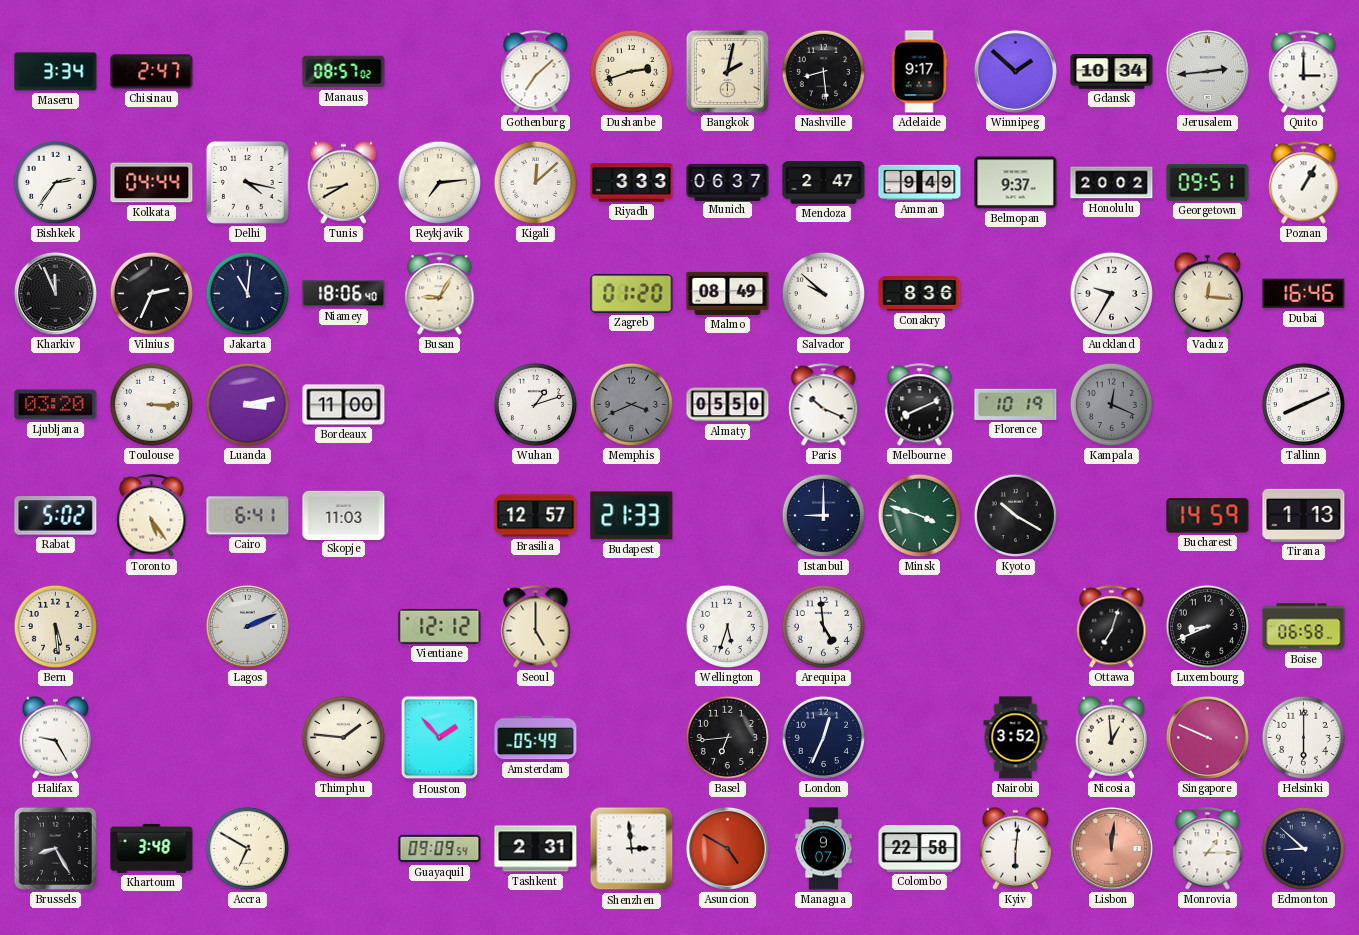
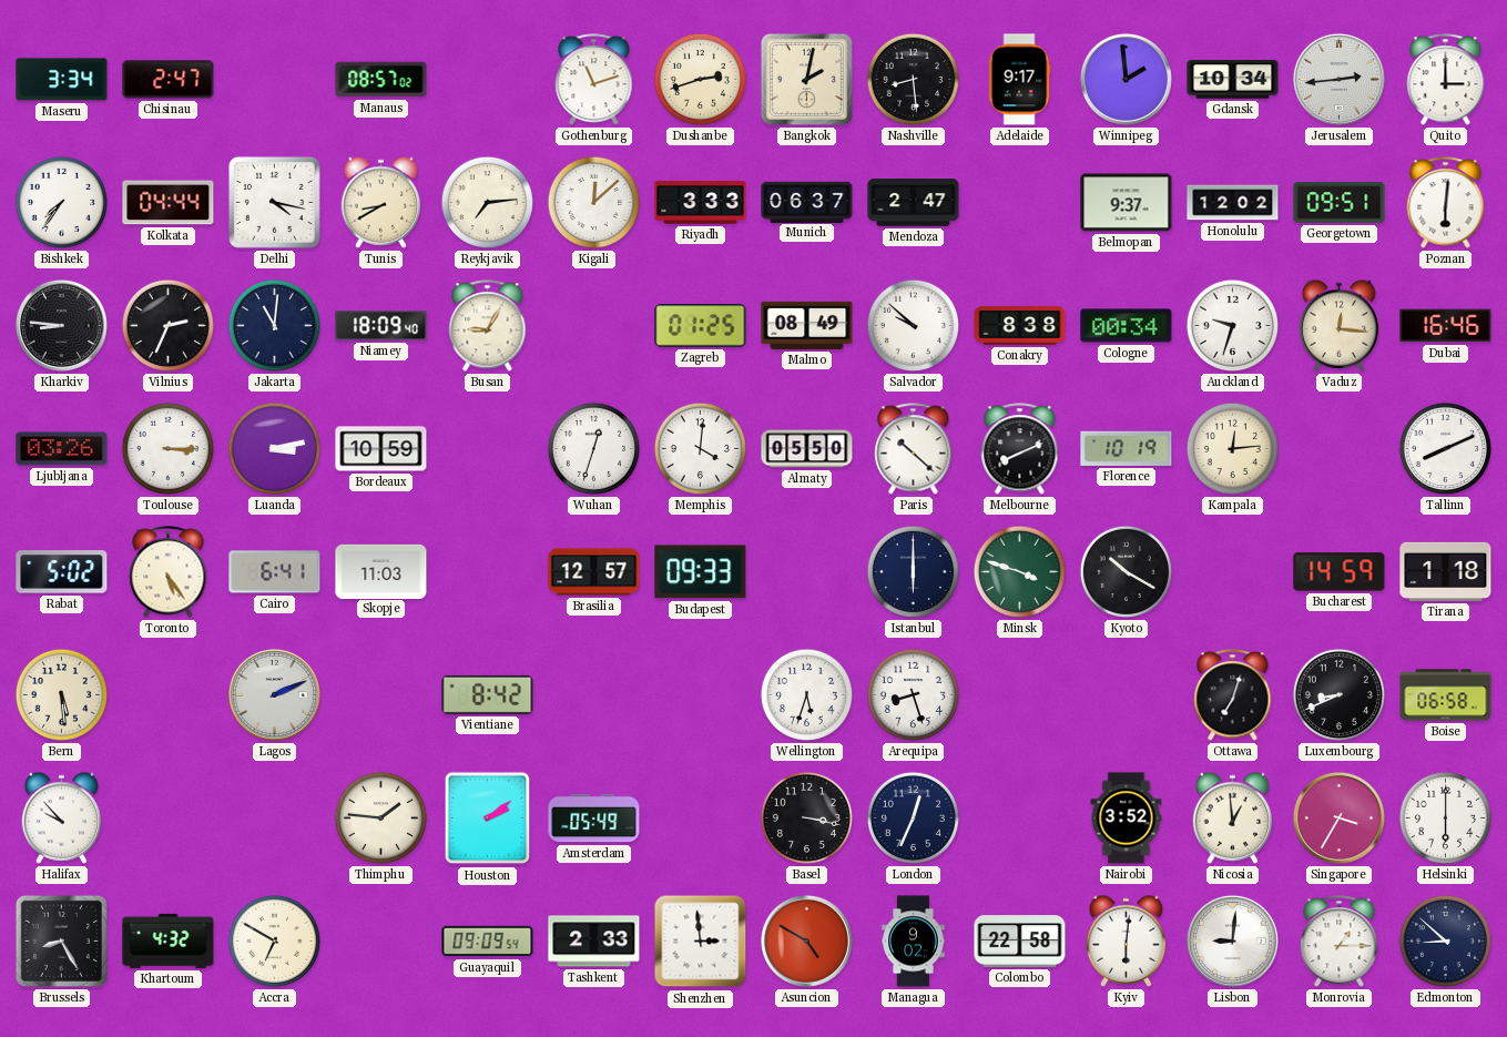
Gothenburg: 7:08 -> 11:12 (594, 80)
Winnipeg: 1:52 -> 1:59 (1126, 79)
Bishkek: 2:36 -> 7:36 (61, 202)
Amman: 9:49 -> none (920, 182)
Honolulu: 20:02 -> 12:02 (1233, 203)
Poznan: 1:05 -> 6:01 (1446, 203)
Kharkiv: 11:56 -> 8:46 (61, 325)
Niamey: 18:06 -> 18:09 (381, 326)
Zagreb: 01:20 -> 01:25 (701, 326)
Conakry: 8:36 -> 8:38 (1020, 326)
Cologne: none -> 00:34 (1127, 326)
Auckland: 9:35 -> 9:33 (1232, 325)
Ljubljana: 03:20 -> 03:26 (62, 449)
Bordeaux: 11:00 -> 10:59 (381, 449)
Wuhan: 1:12 -> 12:33 (593, 448)
Memphis: 3:41 -> 4:01 (700, 448)
Memphis dial: grey -> white (700, 448)
Paris: 10:19 -> 10:22 (914, 449)
Kampala: 12:19 -> 12:14 (1232, 448)
Kampala dial: grey -> cream (1232, 448)
Budapest: 21:33 -> 09:33 (701, 572)
Istanbul: 9:00 -> 6:00 (913, 571)
Tirana: 1:13 -> 1:18 (1446, 571)
Vientiane: 12:12 -> 8:42 (488, 694)
Seoul: 5:00 -> none (536, 627)
Arequipa: 4:59 -> 8:27 (913, 694)
Halifax: 9:25 -> 9:53 (62, 817)
Houston: 1:53 -> 2:09 (488, 819)
Basel: 6:44 -> 3:17 (806, 817)
Singapore: 9:49 -> 3:35 (1338, 817)
Khartoum: 3:48 -> 4:32 (169, 941)
Tashkent: 2:31 -> 2:33 (594, 942)
Managua: 9:07 -> 9:02 (914, 942)
Lisbon: 12:01 -> 9:01 (1232, 941)
Lisbon dial: salmon -> white (1232, 941)
